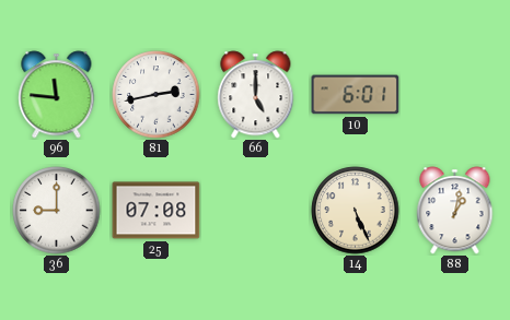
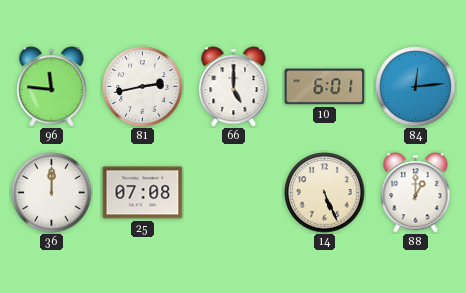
84: none -> 12:14 (416, 87)
36: 9:00 -> 12:00 (52, 193)
88: 1:02 -> 1:00 (416, 193)
